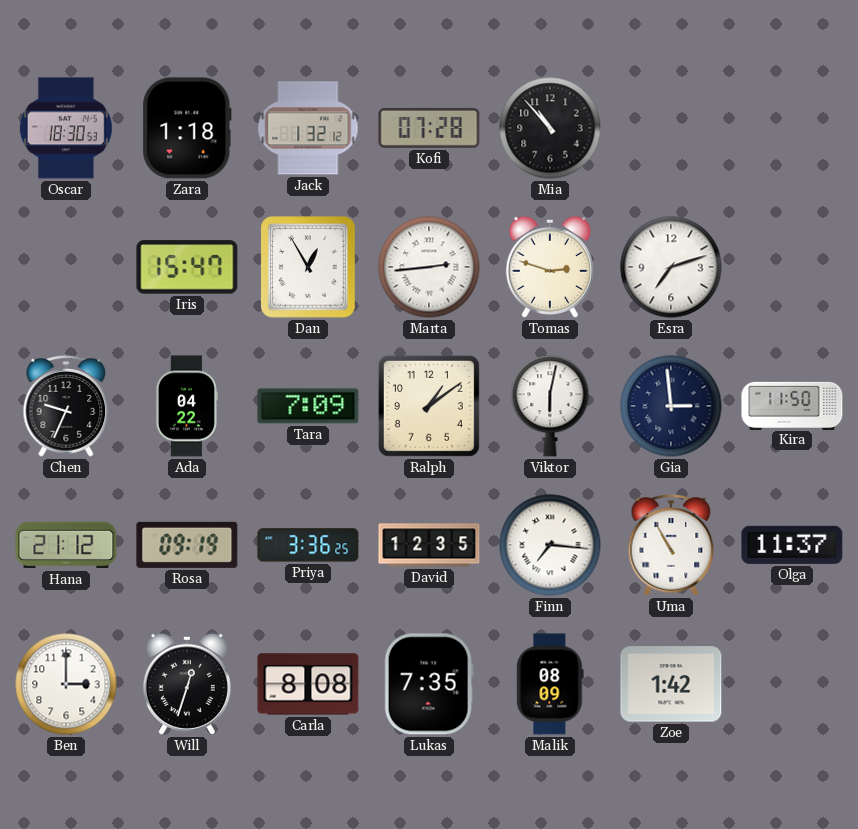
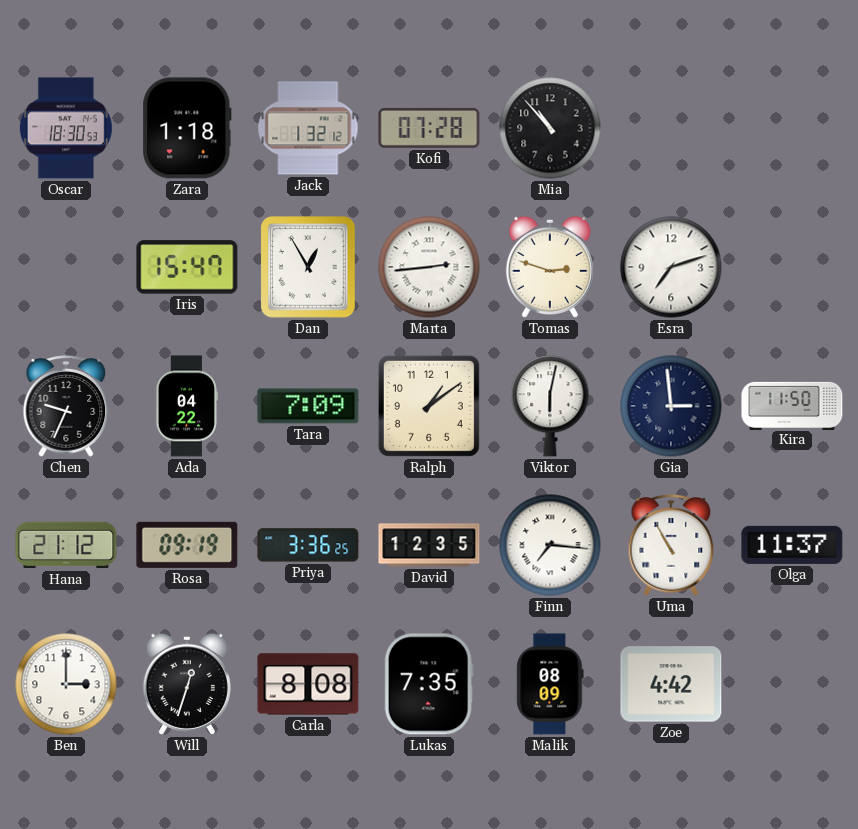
Zoe: 1:42 -> 4:42 (671, 684)
